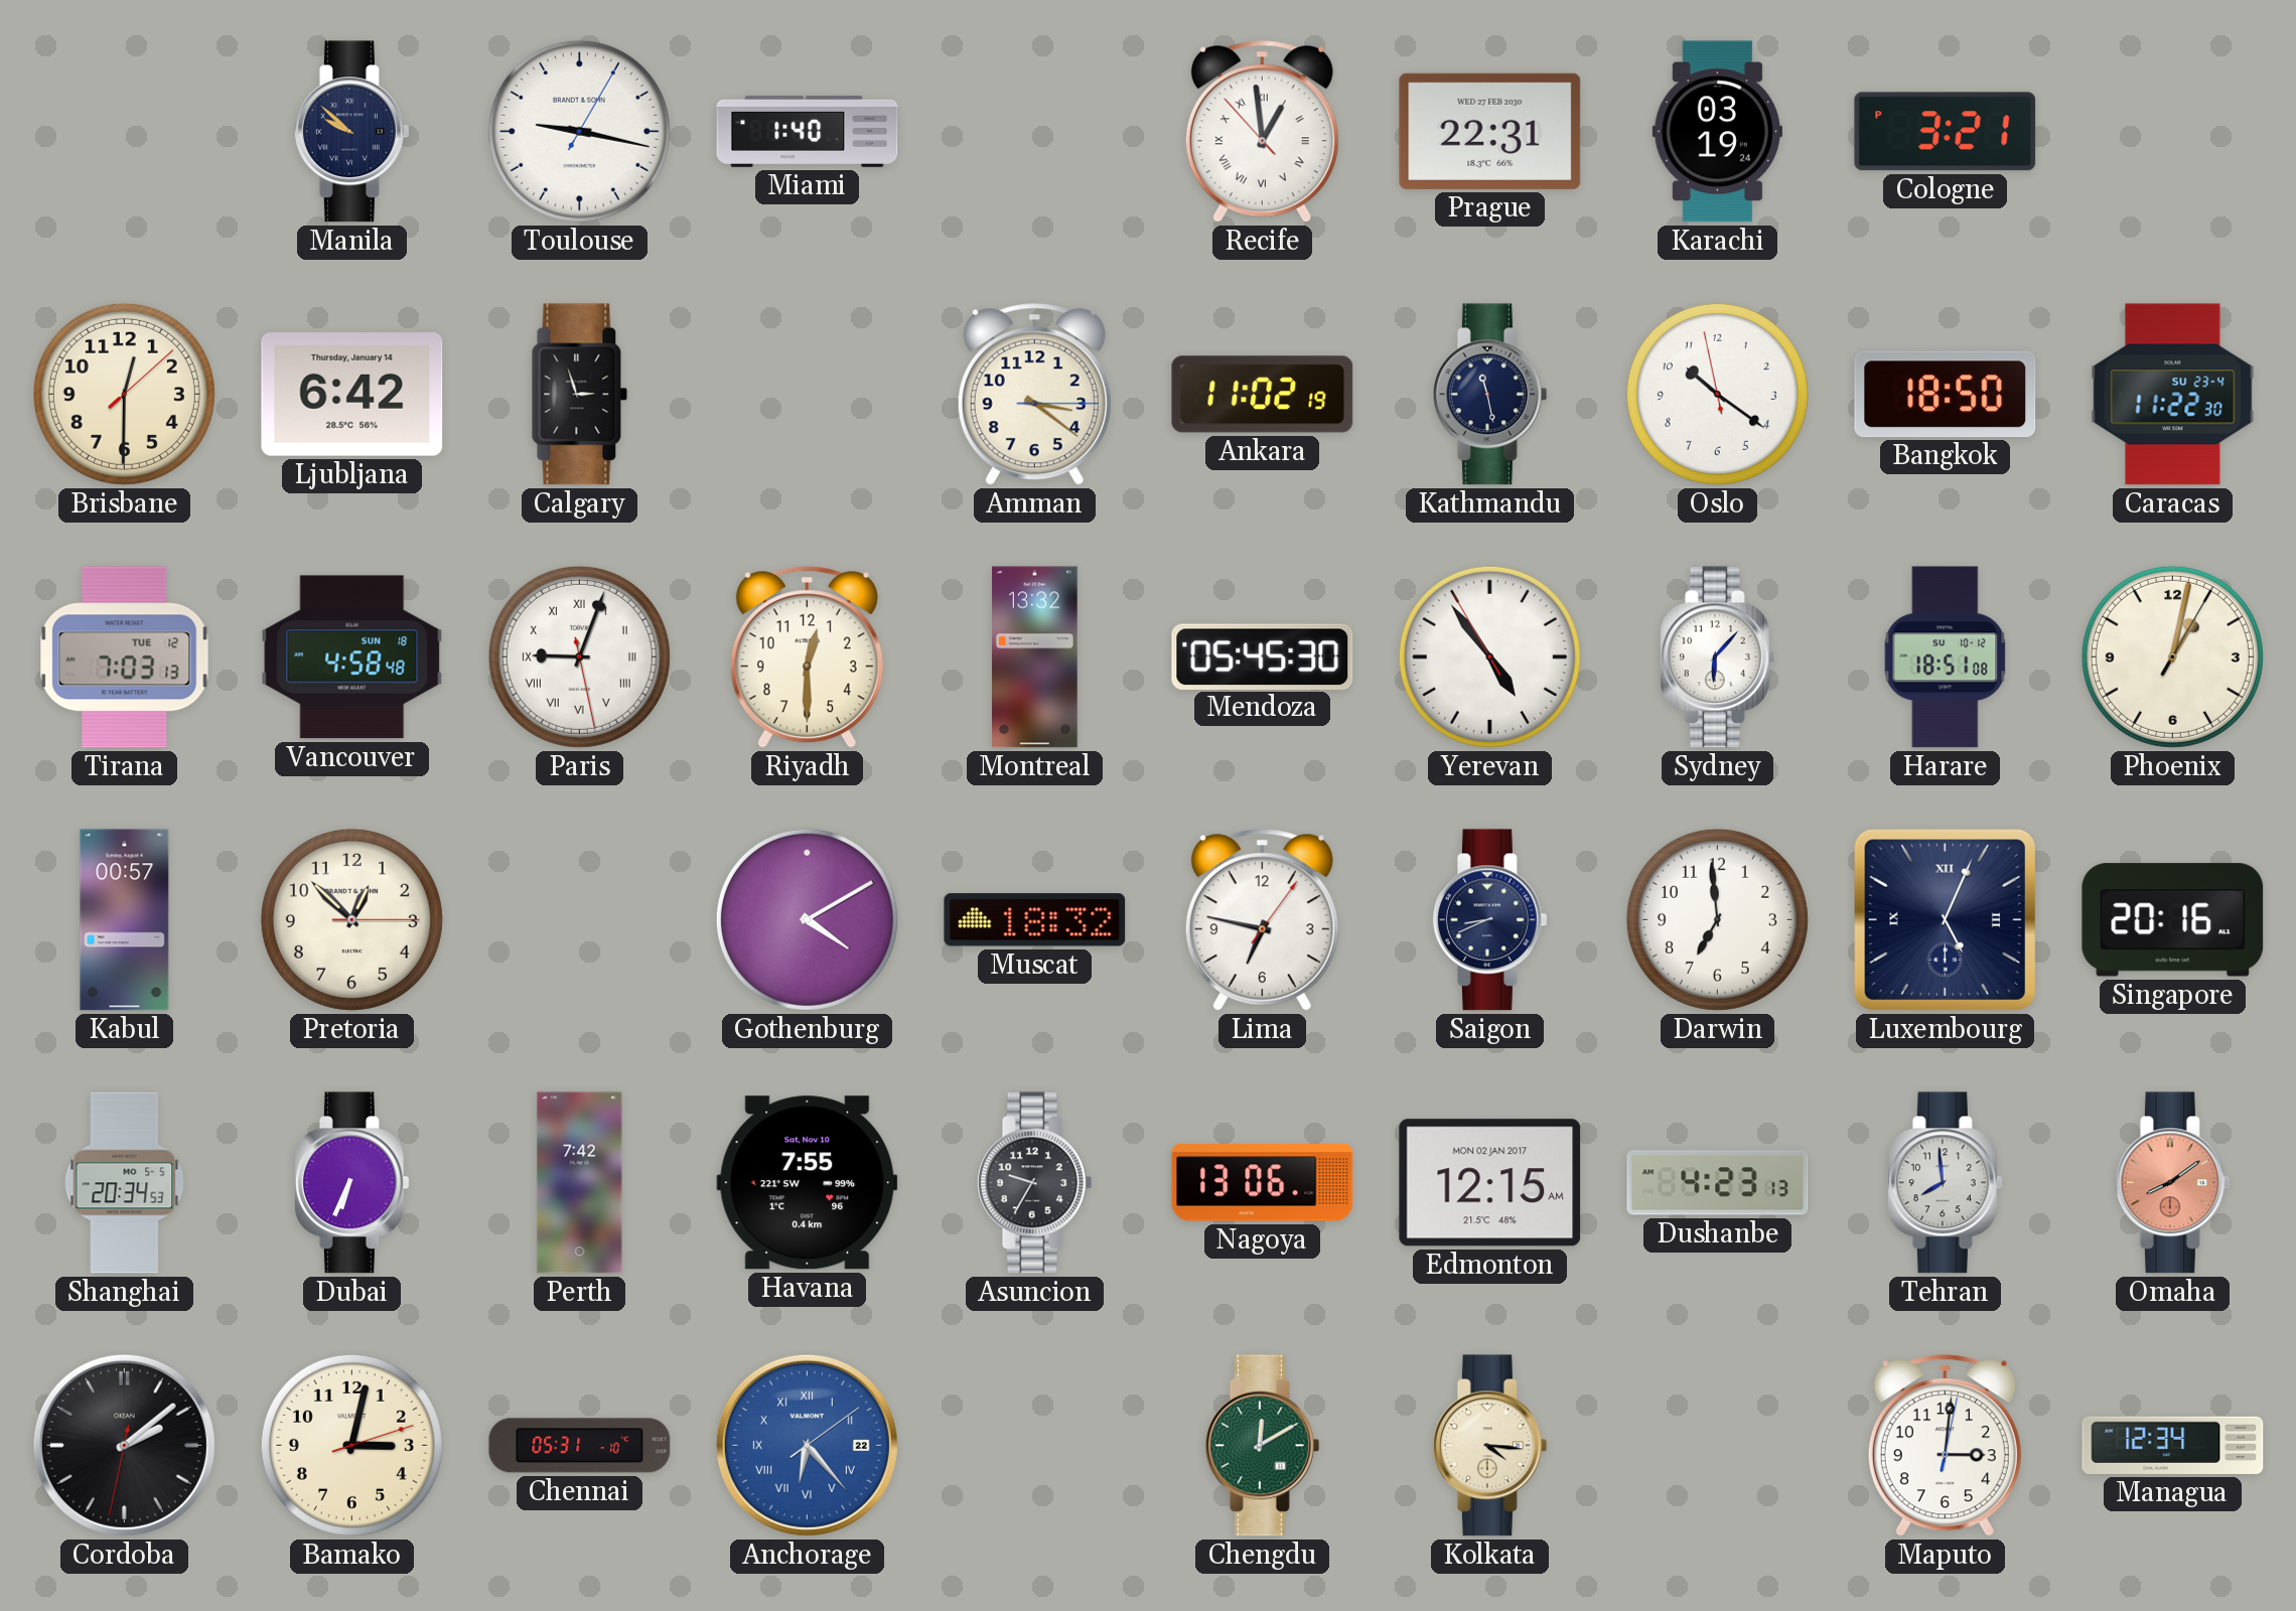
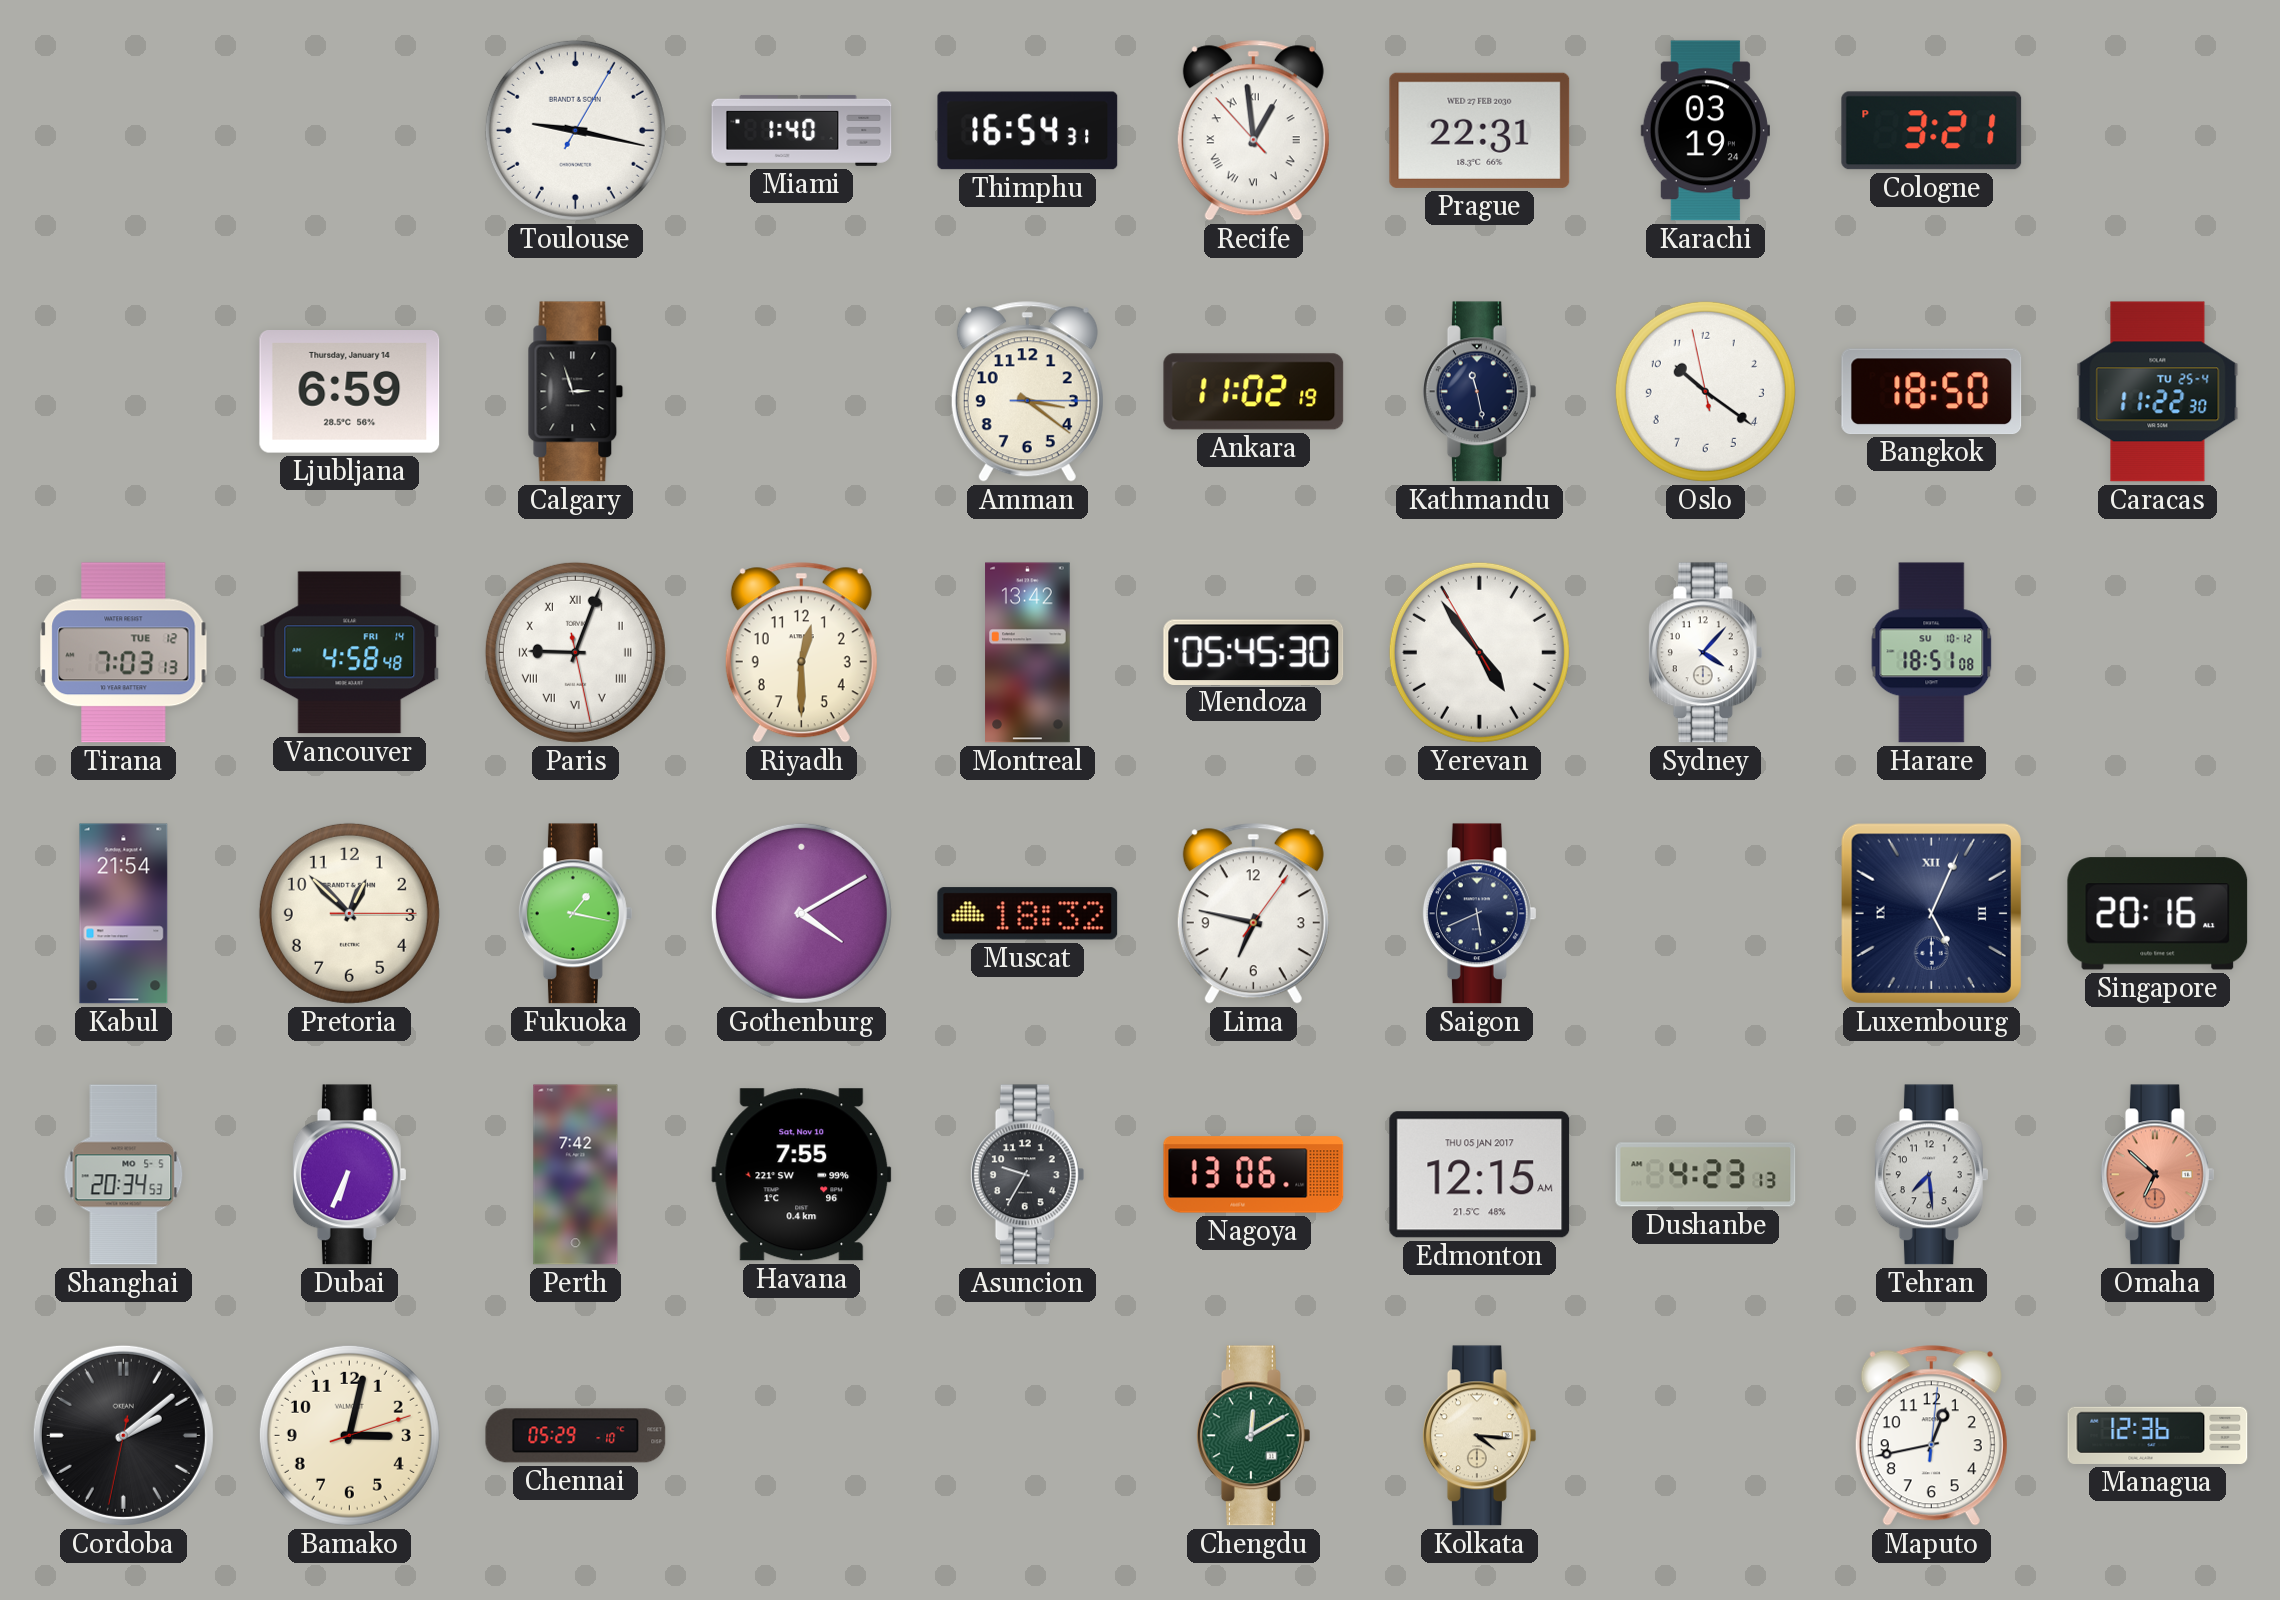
Manila: 9:52 -> none (351, 132)
Thimphu: none -> 16:54 (1028, 131)
Brisbane: 12:30 -> none (124, 394)
Ljubljana: 6:42 -> 6:59 (350, 392)
Caracas date: SU 23-4 -> TU 25-4 (2158, 392)
Vancouver date: SUN 18 -> FRI 14 (350, 653)
Montreal: 13:32 -> 13:42 (1028, 653)
Sydney: 6:07 -> 4:07 (1705, 653)
Phoenix: 1:02 -> none (2172, 656)
Kabul: 00:57 -> 21:54 (124, 914)
Fukuoka: none -> 1:17 (575, 914)
Saigon: 8:41 -> 5:41 (1479, 914)
Darwin: 6:59 -> none (1717, 919)
Edmonton date: MON 02 JAN 2017 -> THU 05 JAN 2017 (1480, 1175)
Tehran: 7:59 -> 7:29 (1931, 1175)
Omaha: 8:09 -> 6:52 (2157, 1175)
Chennai: 05:31 -> 05:29 (576, 1436)
Anchorage: 6:23 -> none (807, 1445)
Maputo: 3:01 -> 12:43 (1931, 1436)
Managua: 12:34 -> 12:36 (2158, 1435)
